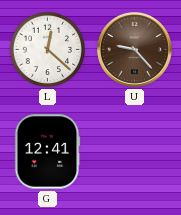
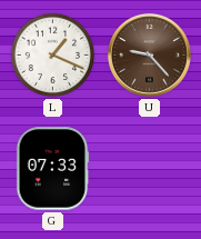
L: 12:22 -> 1:19 (53, 56)
G: 12:41 -> 07:33 (52, 169)
